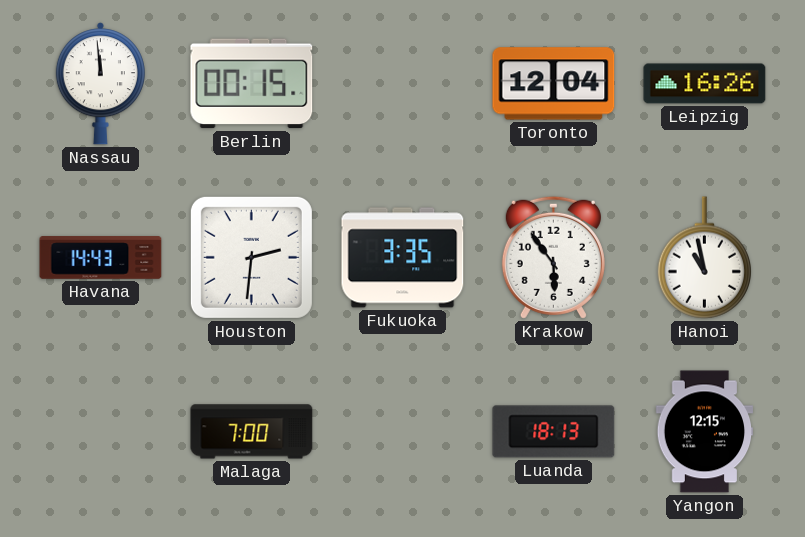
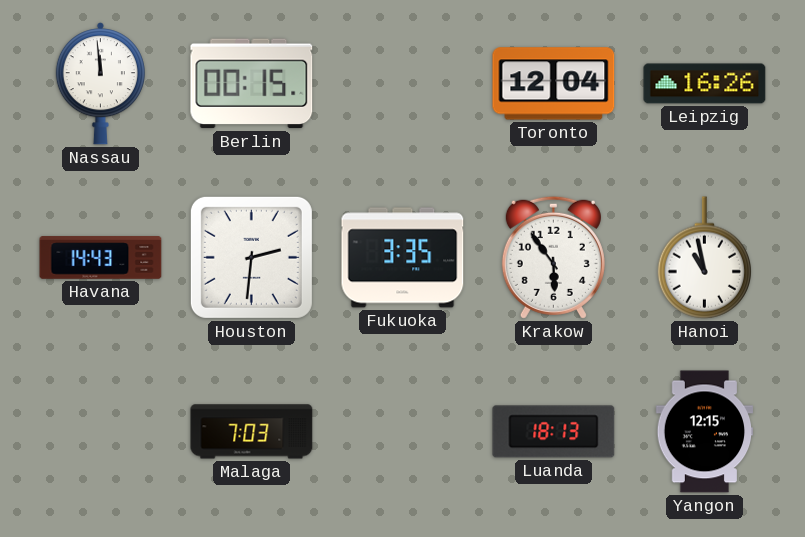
Malaga: 7:00 -> 7:03 (252, 432)
